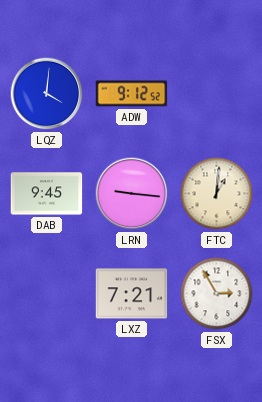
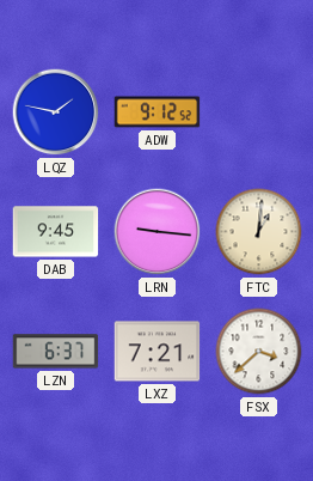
LQZ: 4:01 -> 1:47 (56, 112)
LZN: none -> 6:37 (56, 352)
FSX: 2:55 -> 3:38 (259, 352)
